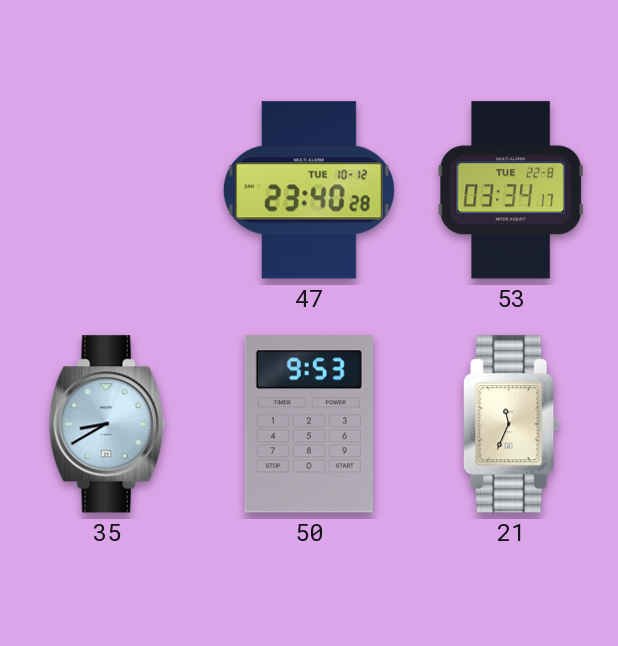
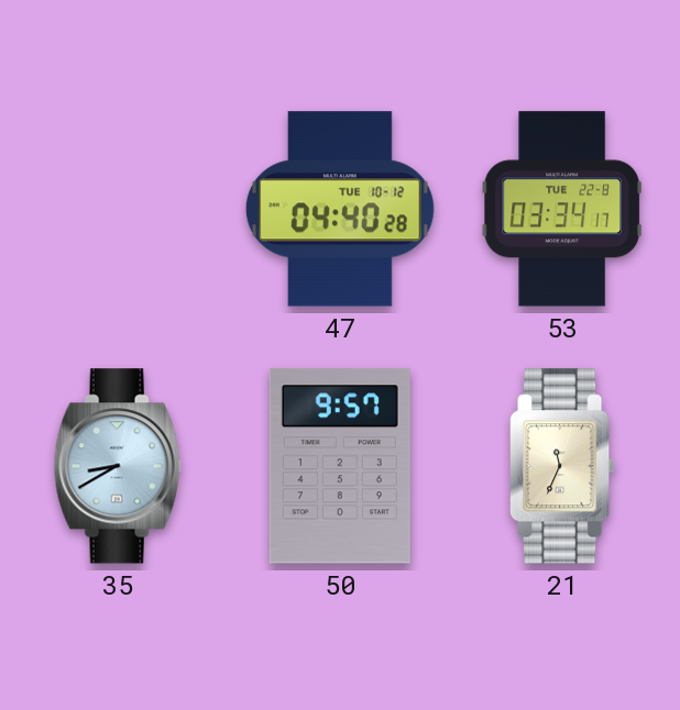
47: 23:40 -> 04:40 (340, 209)
50: 9:53 -> 9:57 (340, 466)
